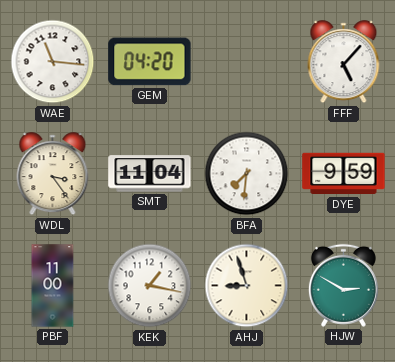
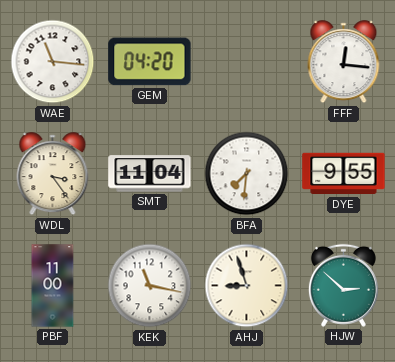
FFF: 5:07 -> 12:16 (344, 62)
DYE: 9:59 -> 9:55 (344, 174)
KEK: 1:17 -> 11:17 (150, 286)
HJW: 2:50 -> 2:52 (343, 285)
